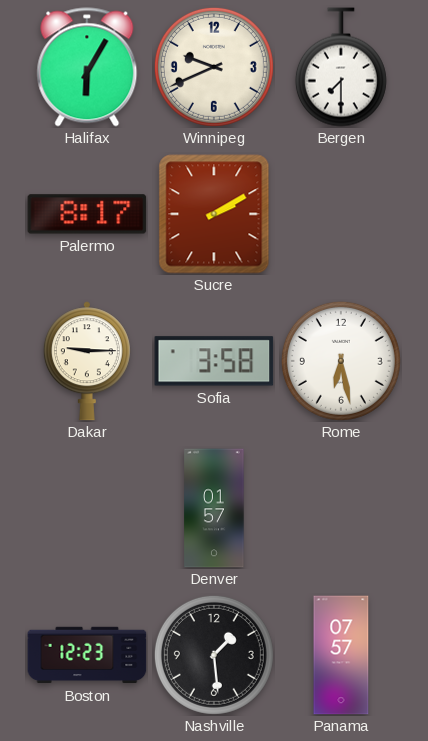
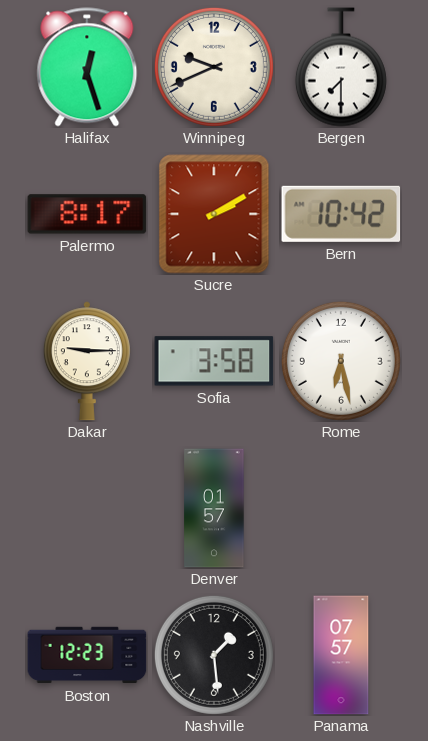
Halifax: 6:05 -> 12:27 (87, 67)
Bern: none -> 10:42 (341, 214)
